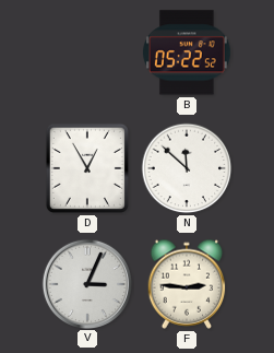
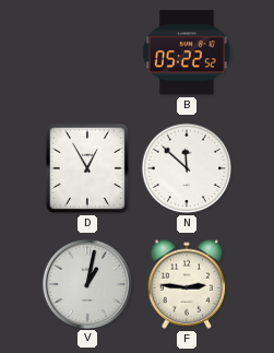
V: 3:04 -> 1:02 (86, 283)
